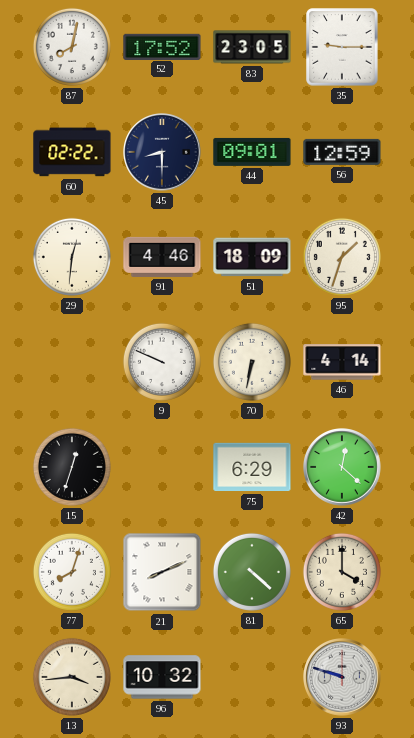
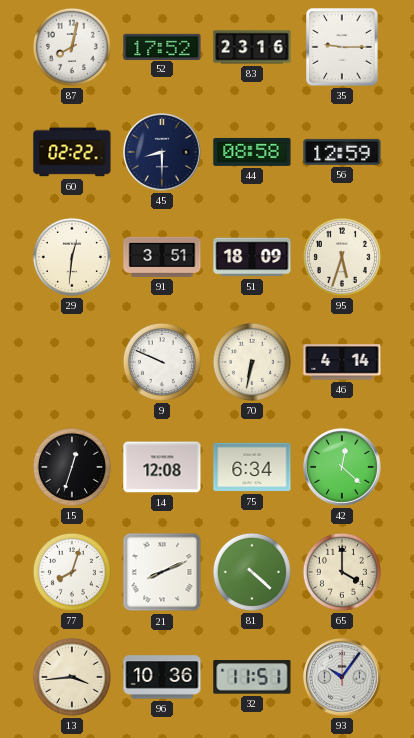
83: 23:05 -> 23:16 (252, 47)
44: 09:01 -> 08:58 (252, 152)
91: 4:46 -> 3:51 (162, 257)
95: 1:33 -> 5:33 (342, 257)
14: none -> 12:08 (162, 467)
75: 6:29 -> 6:34 (252, 467)
96: 10:32 -> 10:36 (162, 677)
32: none -> 11:51 (252, 677)
93: 9:48 -> 10:06 (342, 677)
